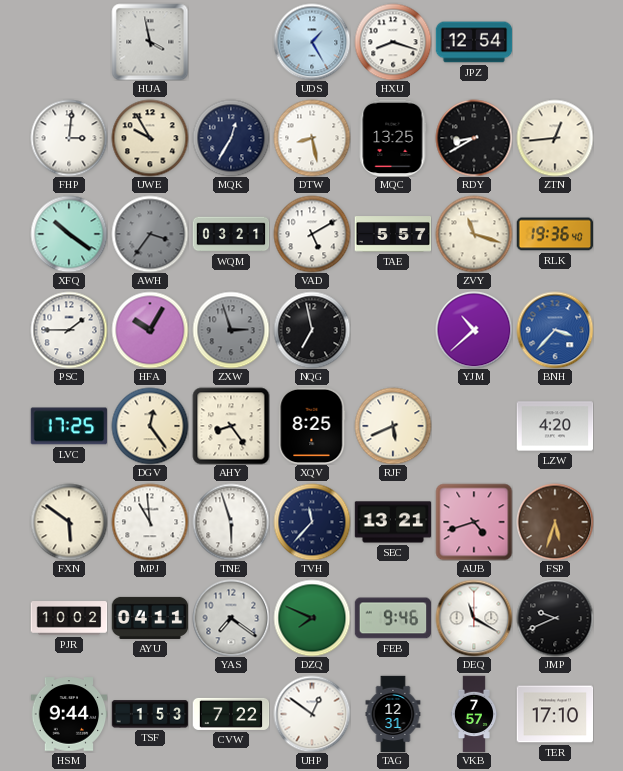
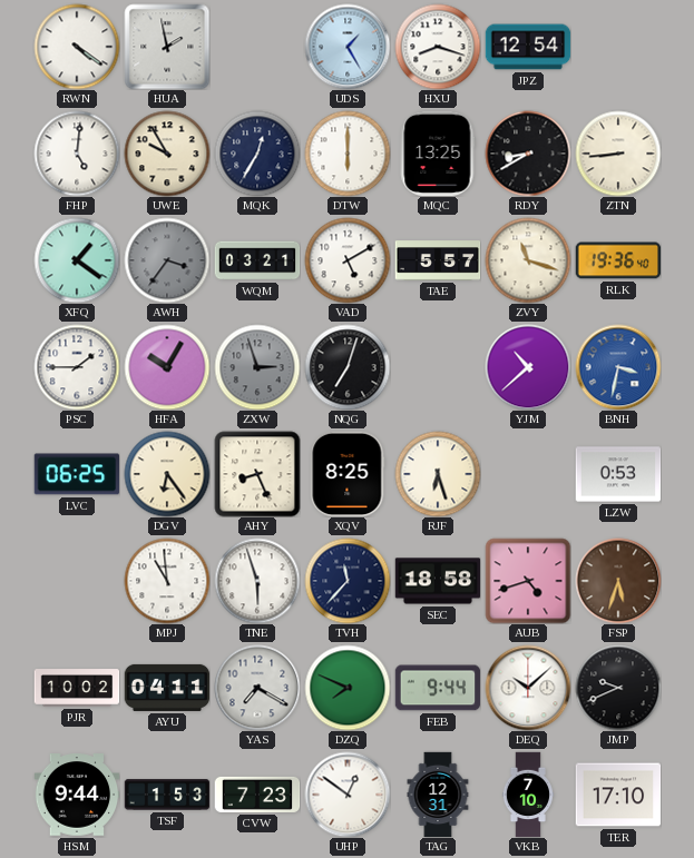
RWN: none -> 4:21 (77, 47)
HUA: 3:58 -> 1:58 (167, 47)
FHP: 3:01 -> 5:01 (77, 154)
DTW: 8:28 -> 6:00 (348, 154)
ZTN: 12:44 -> 8:44 (618, 154)
XFQ: 10:21 -> 1:21 (77, 260)
NQG: 6:58 -> 7:03 (348, 367)
BNH: 3:37 -> 3:32 (618, 367)
LVC: 17:25 -> 06:25 (77, 474)
DGV: 12:24 -> 6:24 (167, 474)
AHY: 8:24 -> 8:26 (257, 474)
RJF: 5:41 -> 6:27 (438, 474)
LZW: 4:20 -> 0:53 (618, 474)
FXN: 5:51 -> none (69, 522)
SEC: 13:21 -> 18:58 (438, 581)
YAS: 7:21 -> 7:20 (257, 688)
FEB: 9:46 -> 9:44 (438, 688)
DEQ: 11:20 -> 10:08 (528, 688)
CVW: 7:22 -> 7:23 (257, 795)
VKB: 7:57 -> 7:10 (528, 795)
